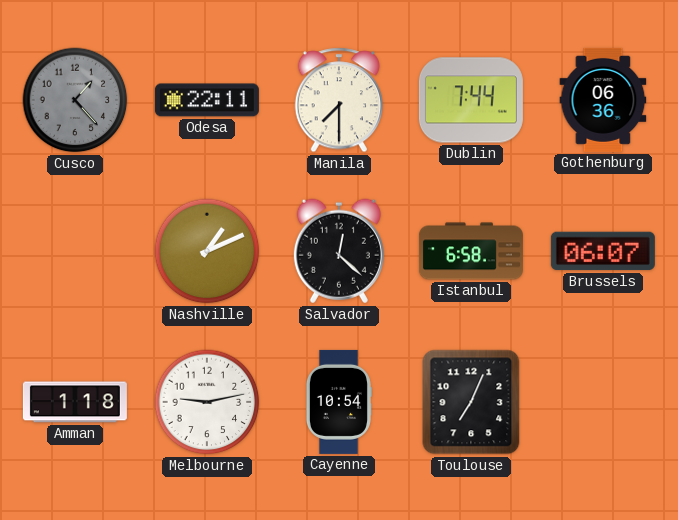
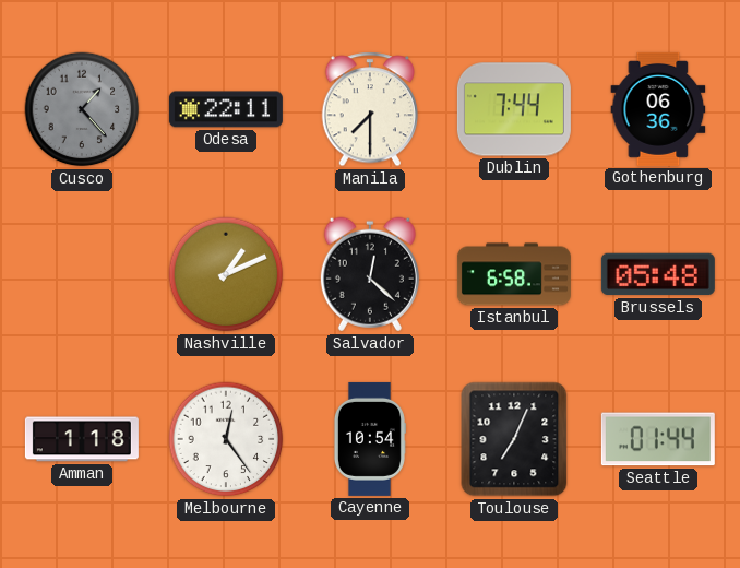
Brussels: 06:07 -> 05:48 (658, 274)
Melbourne: 9:13 -> 12:24 (226, 439)
Seattle: none -> 01:44 (658, 439)
